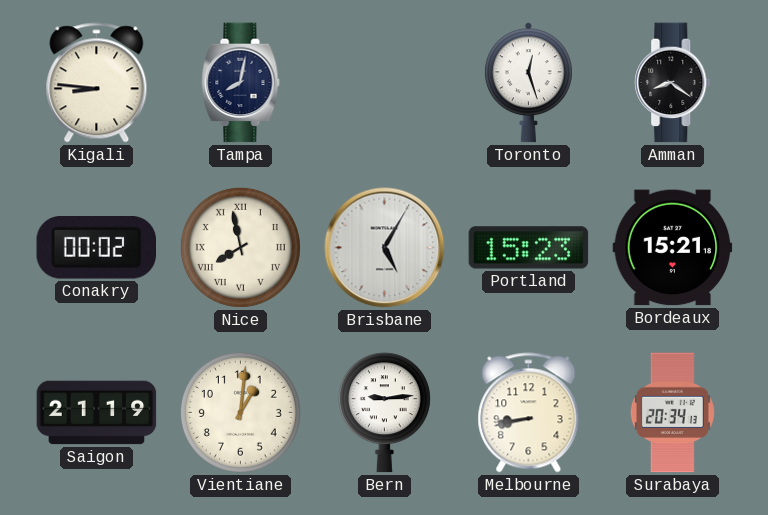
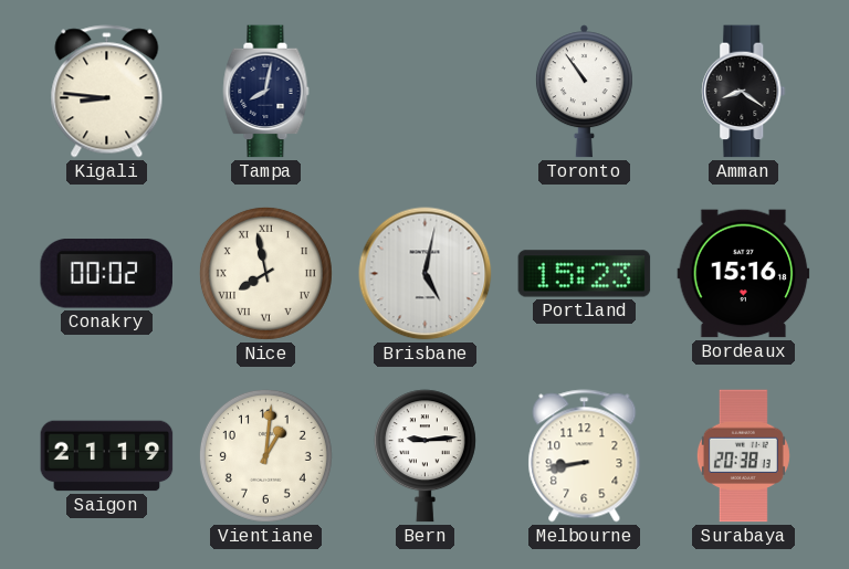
Toronto: 12:27 -> 10:54 (584, 92)
Brisbane: 5:05 -> 5:02 (426, 274)
Bordeaux: 15:21 -> 15:16 (744, 274)
Surabaya: 20:34 -> 20:38 (743, 456)
